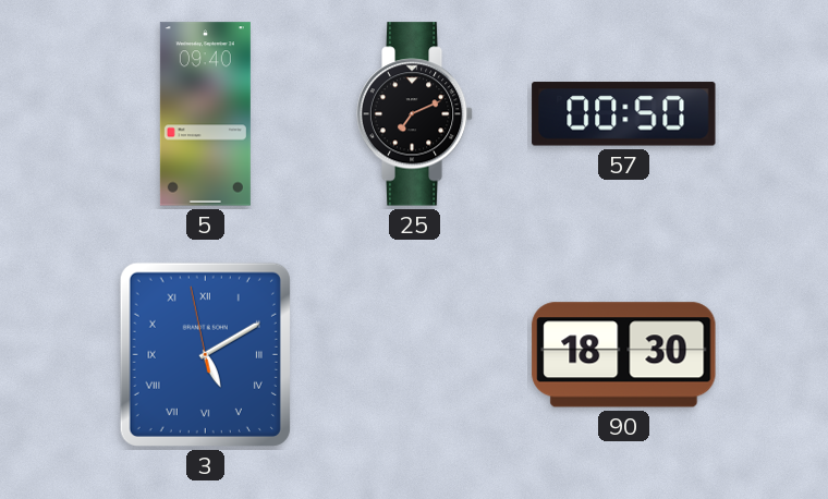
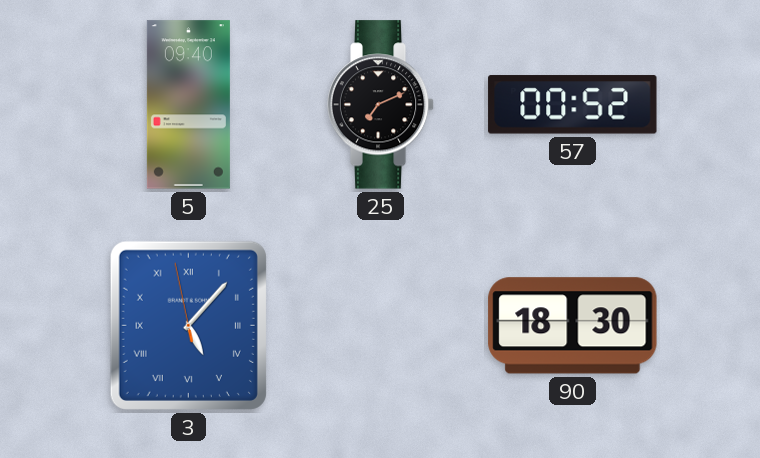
57: 00:50 -> 00:52 (573, 105)
3: 5:09 -> 5:06 (188, 325)
